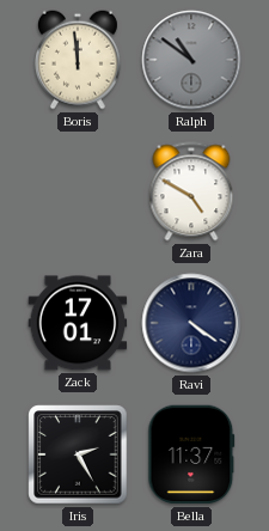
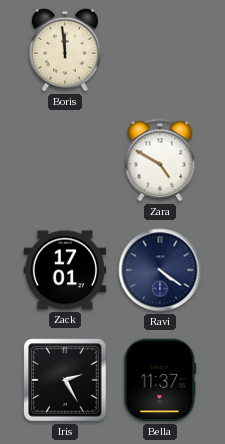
Ralph: 10:51 -> none (191, 60)
